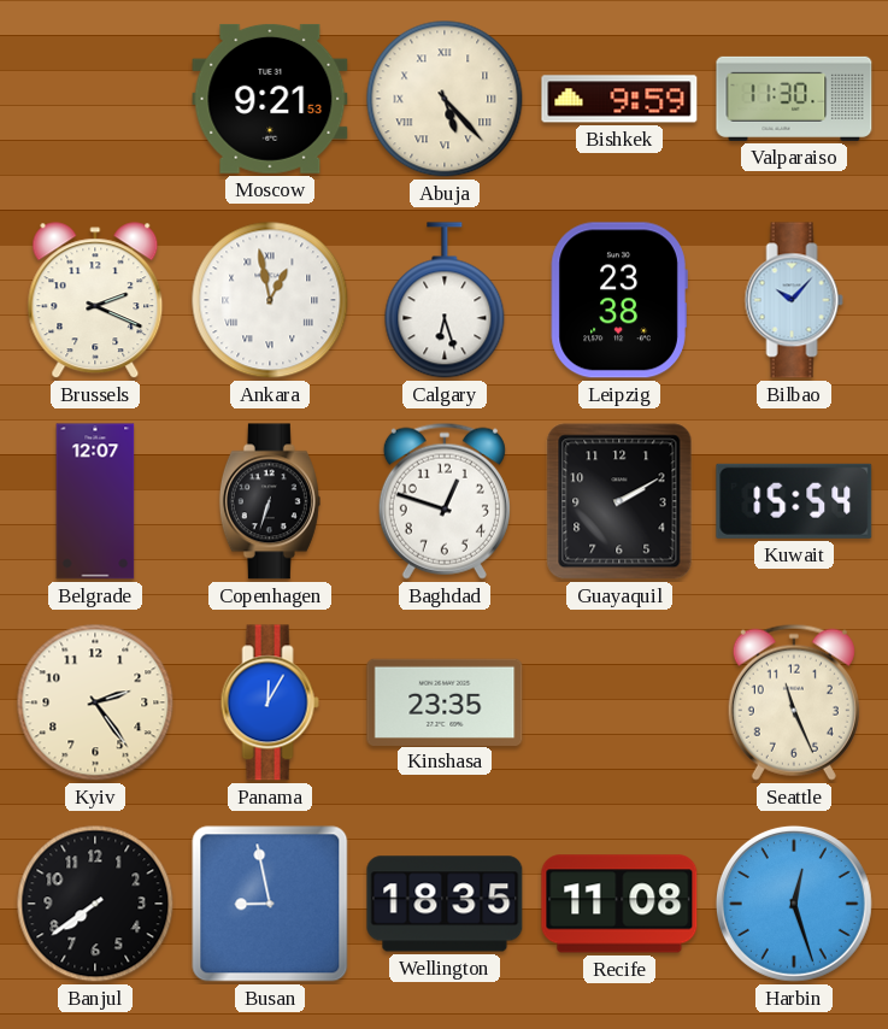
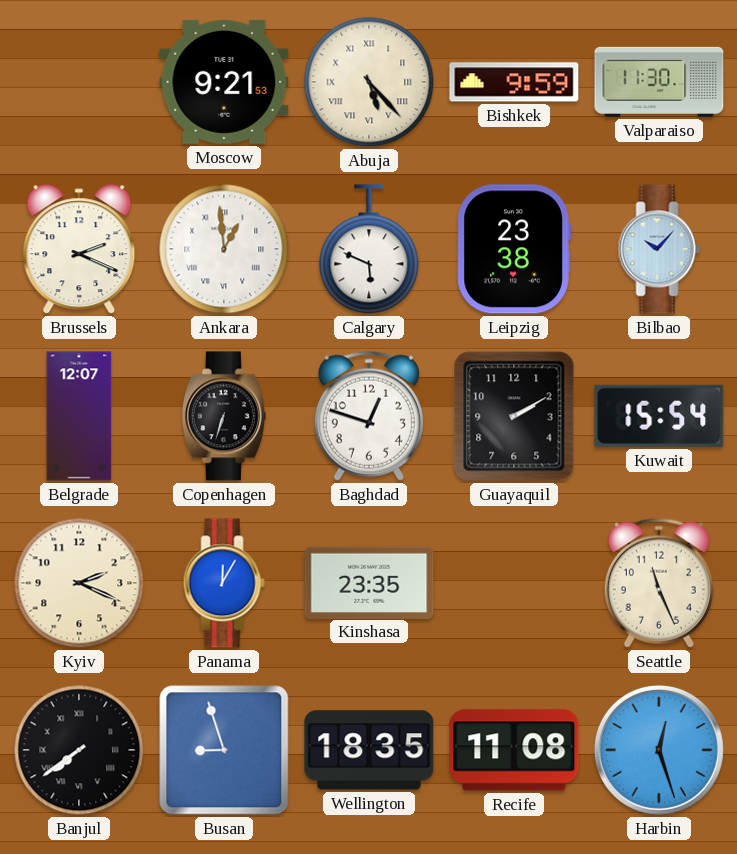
Ankara: 12:58 -> 12:59 (224, 249)
Calgary: 6:27 -> 5:49 (369, 249)
Kyiv: 2:24 -> 2:19 (79, 583)
Banjul numerals: Arabic -> Roman (79, 750)
Busan: 8:58 -> 8:57 (224, 750)
